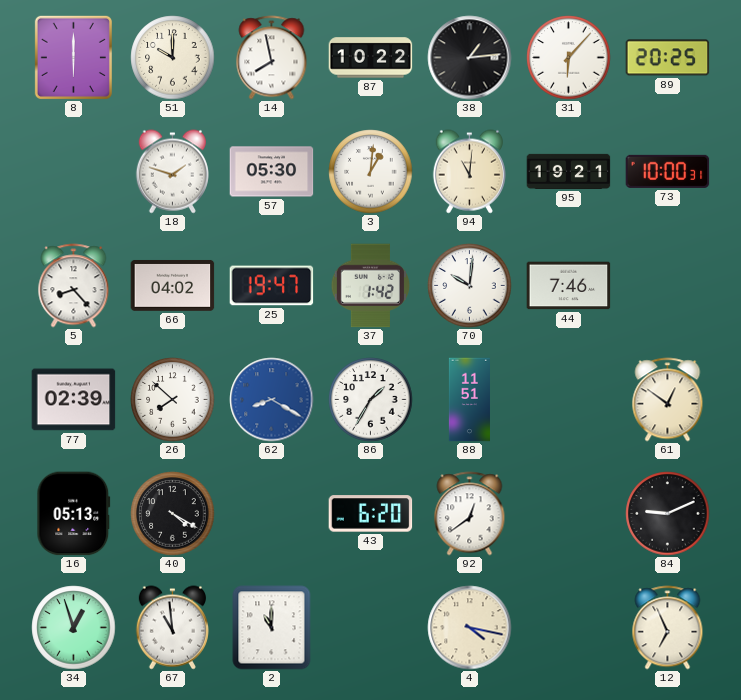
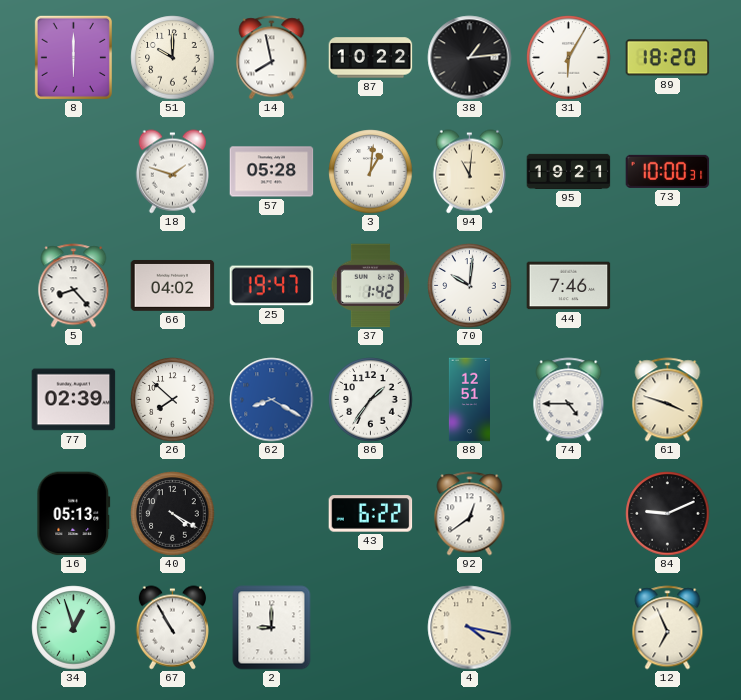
31: 6:07 -> 6:05 (569, 58)
89: 20:25 -> 18:20 (668, 58)
57: 05:30 -> 05:28 (272, 172)
86: 1:35 -> 1:36 (371, 400)
88: 11:51 -> 12:51 (469, 400)
74: none -> 4:45 (569, 400)
61: 12:51 -> 3:48 (668, 400)
43: 6:20 -> 6:22 (371, 514)
67: 10:59 -> 10:55 (172, 628)
2: 11:00 -> 9:00 (272, 628)
